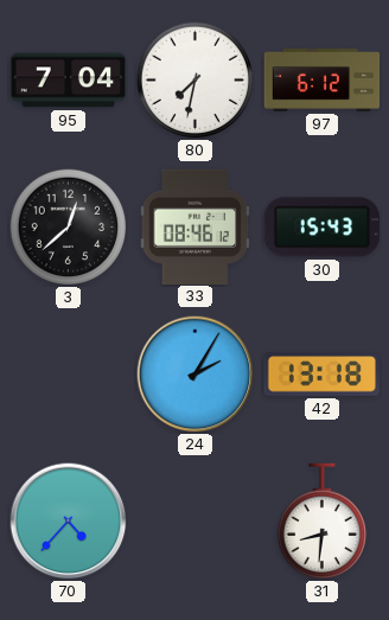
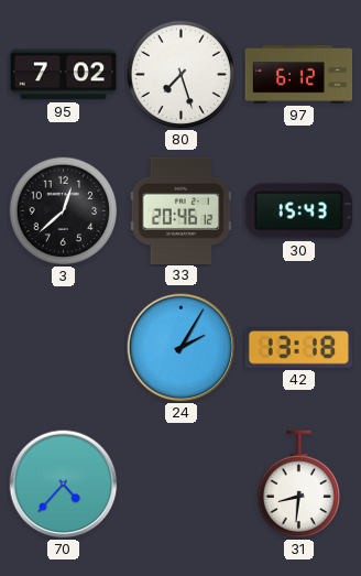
95: 7:04 -> 7:02 (64, 75)
80: 7:32 -> 7:27 (182, 75)
33: 08:46 -> 20:46 (182, 210)
